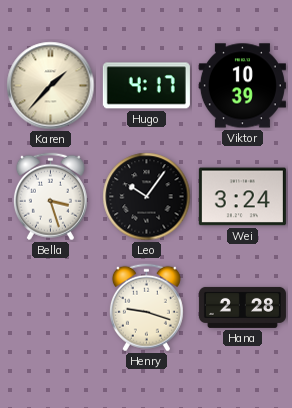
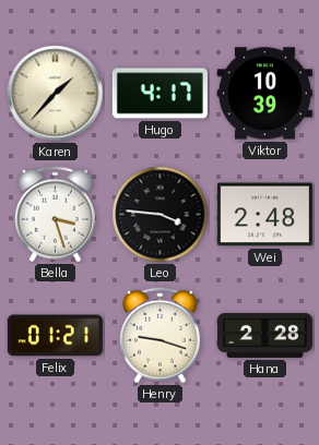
Leo: 10:06 -> 3:46 (161, 215)
Wei: 3:24 -> 2:48 (264, 215)
Felix: none -> 01:21 (55, 336)
